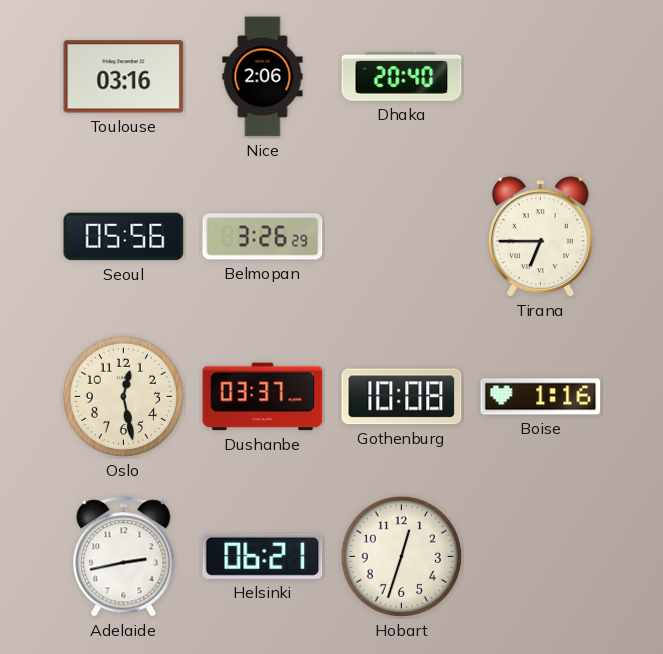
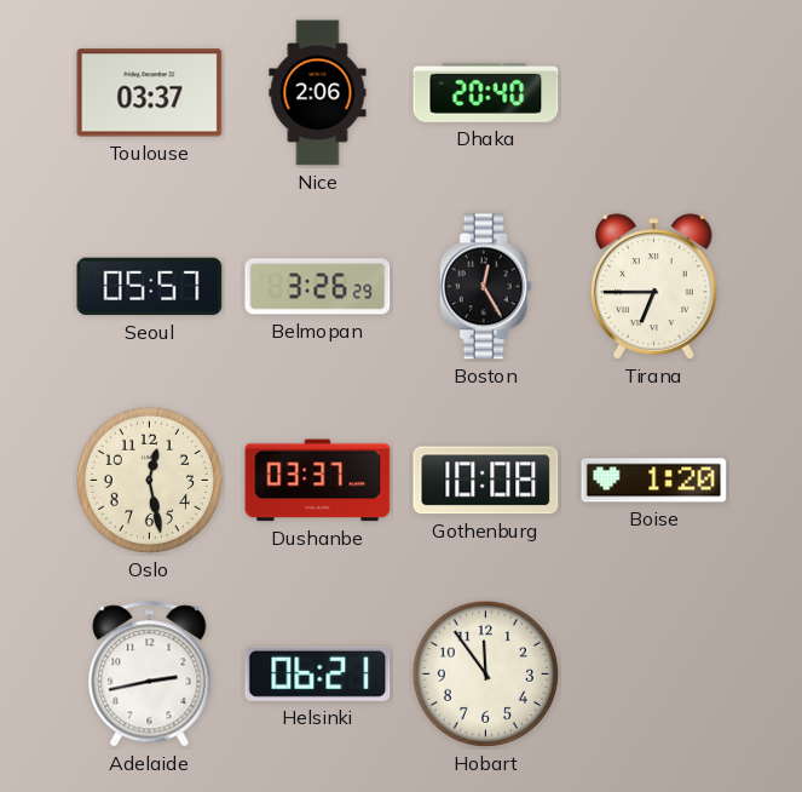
Toulouse: 03:16 -> 03:37 (150, 93)
Seoul: 05:56 -> 05:57 (150, 287)
Boston: none -> 12:25 (485, 287)
Boise: 1:16 -> 1:20 (654, 481)
Hobart: 12:33 -> 11:54 (485, 673)
